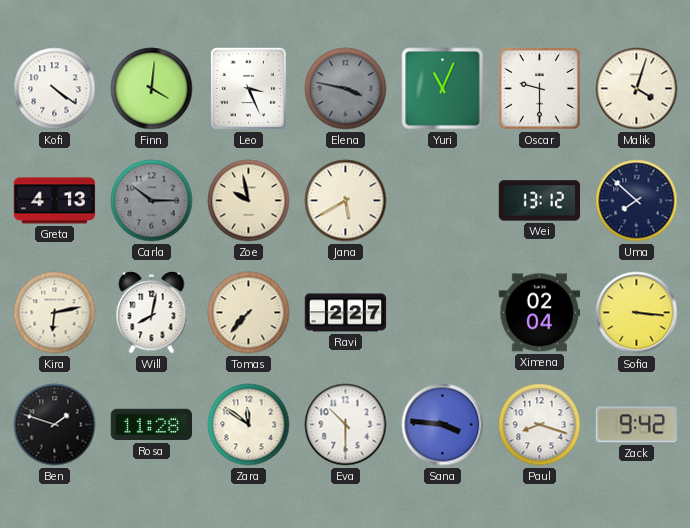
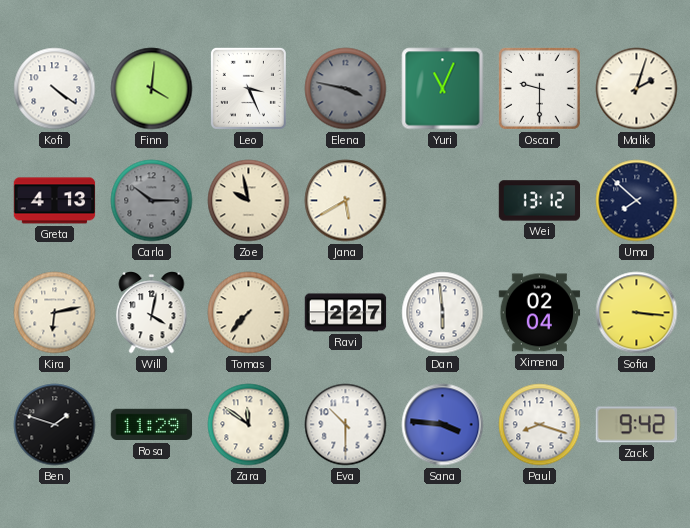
Malik: 4:03 -> 2:03 (637, 89)
Will: 8:02 -> 4:02 (152, 313)
Dan: none -> 5:59 (443, 313)
Rosa: 11:28 -> 11:29 (152, 425)
